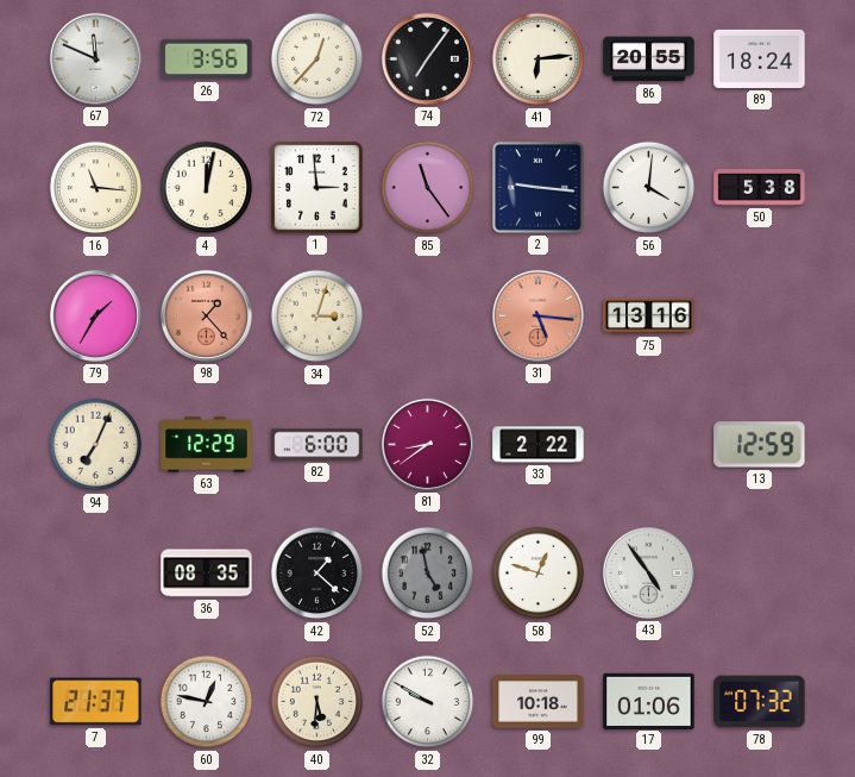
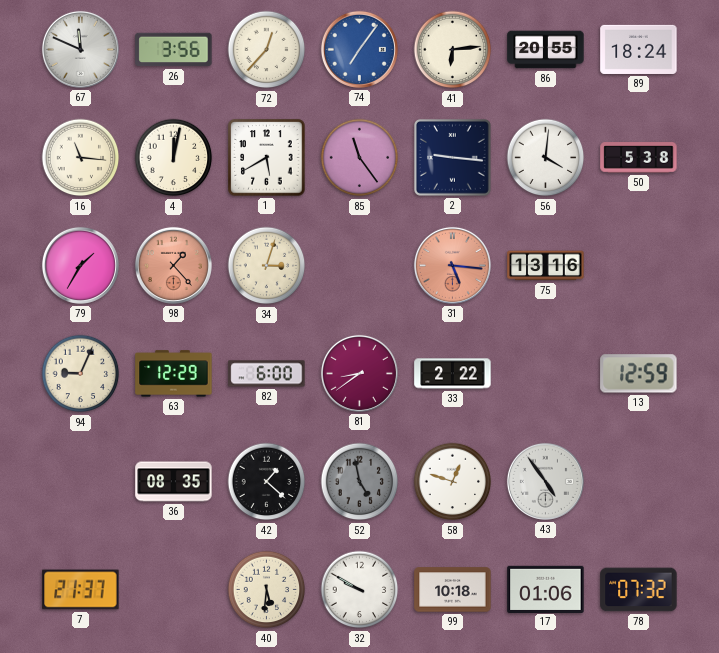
74 dial: black -> blue (359, 49)
1: 2:59 -> 5:40 (267, 158)
94: 7:04 -> 9:04 (81, 374)
60: 12:47 -> none (207, 702)
